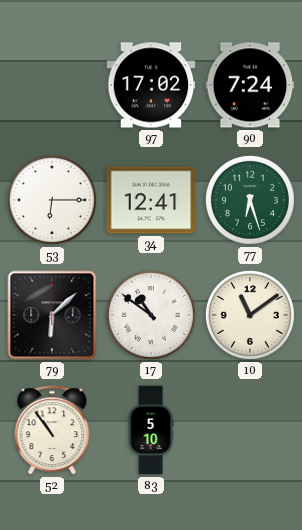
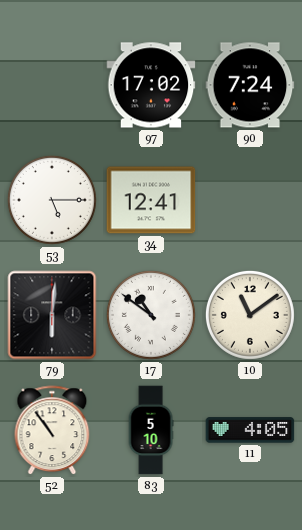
53: 6:15 -> 5:15 (52, 200)
77: 6:27 -> none (250, 200)
79: 6:08 -> 6:01 (52, 315)
11: none -> 4:05 (250, 430)
